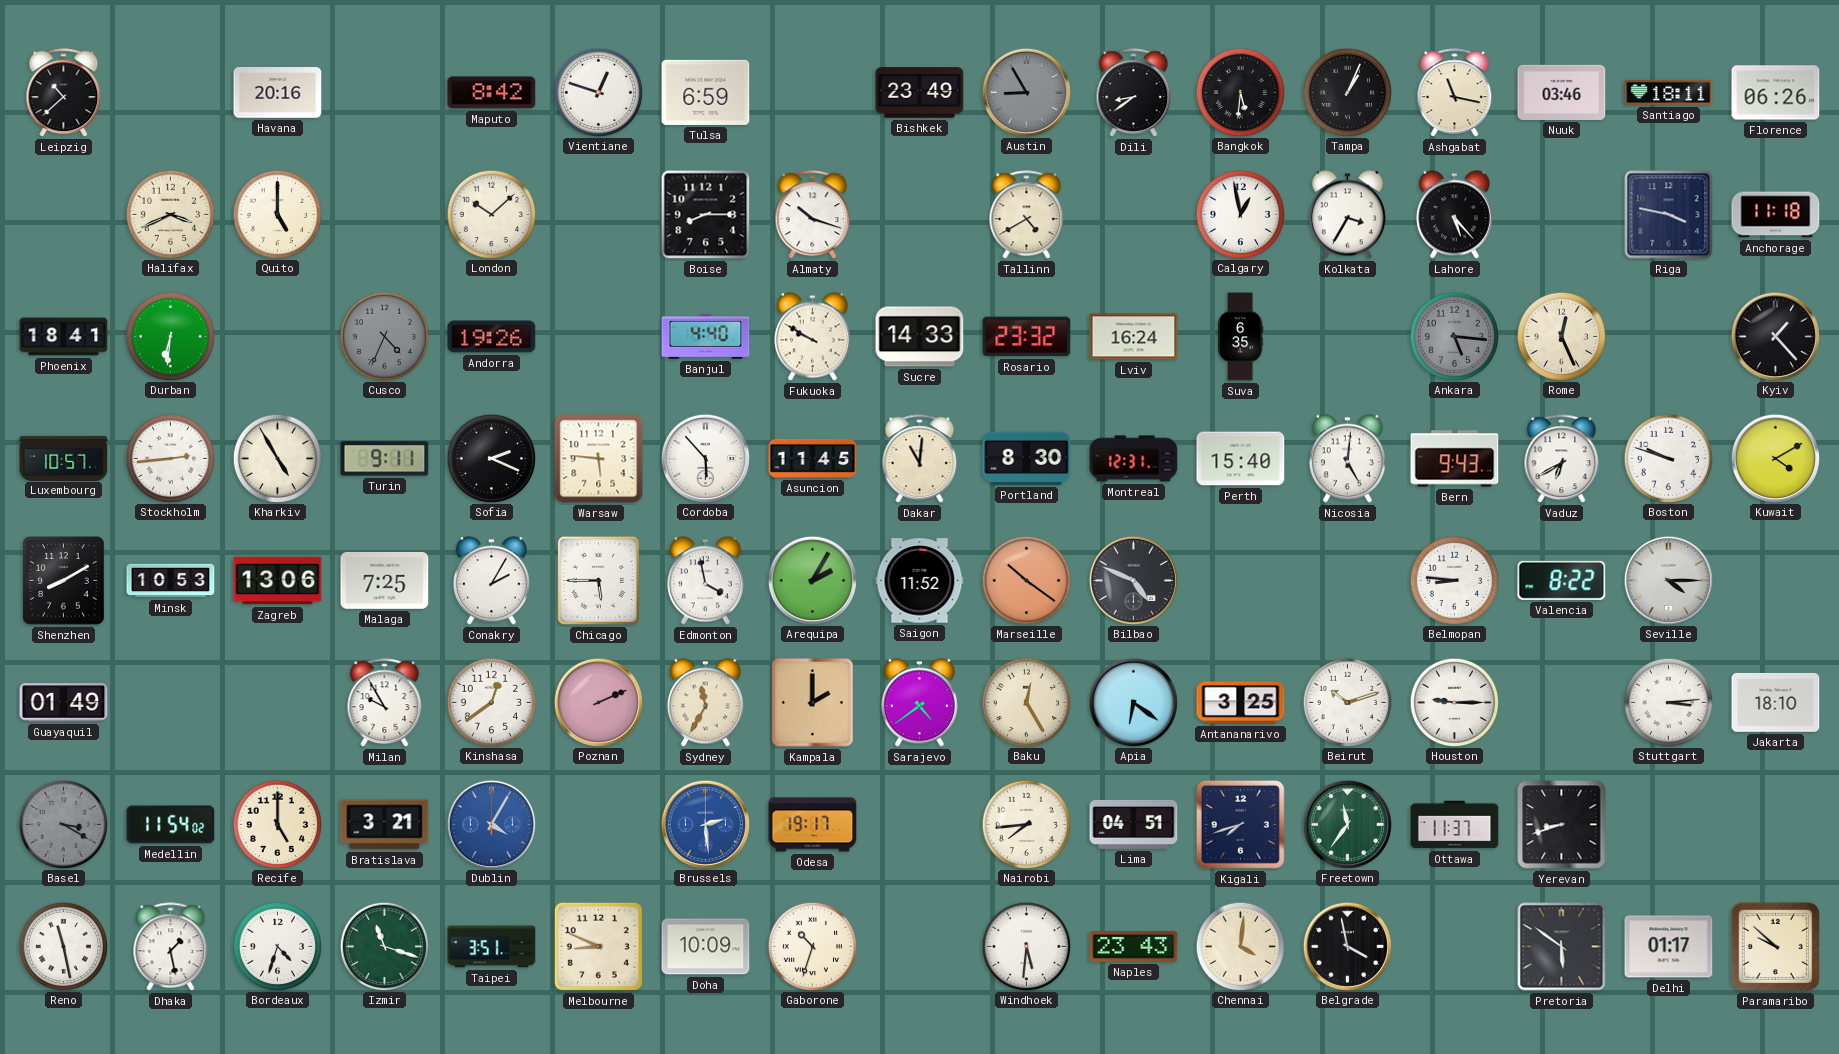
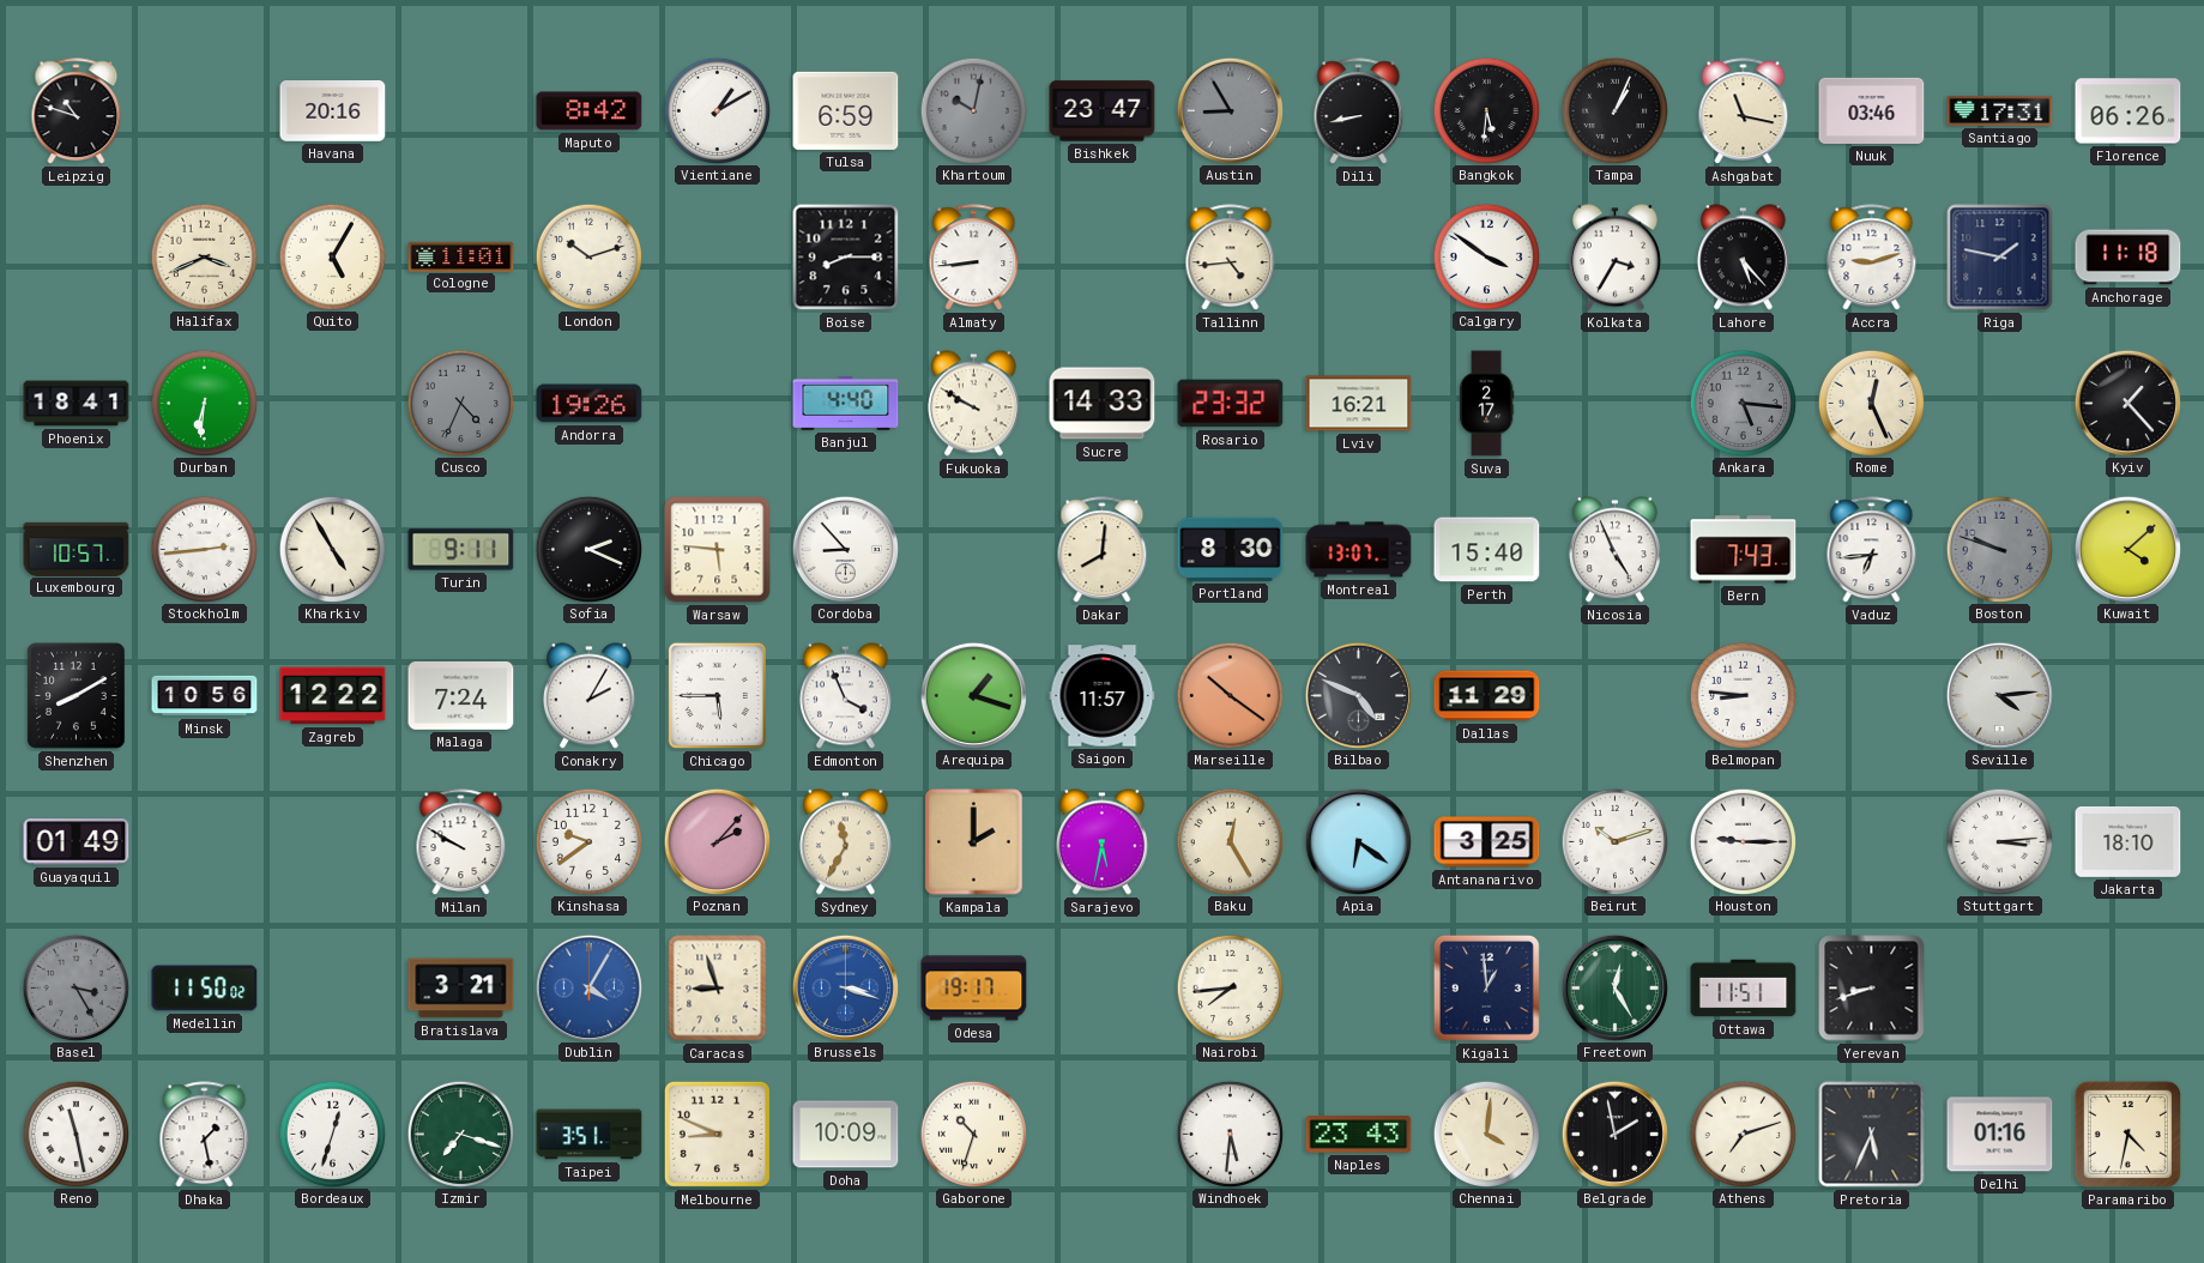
Leipzig: 10:38 -> 10:48 (77, 111)
Vientiane: 12:48 -> 1:10 (717, 110)
Khartoum: none -> 10:02 (973, 110)
Bishkek: 23:49 -> 23:47 (1103, 111)
Dili: 8:39 -> 8:43 (1359, 111)
Santiago: 18:11 -> 17:31 (2000, 110)
Quito: 5:00 -> 5:05 (332, 256)
Cologne: none -> 11:01 (461, 256)
London: 10:08 -> 10:12 (588, 256)
Almaty: 10:18 -> 8:44 (974, 258)
Tallinn: 4:40 -> 4:44 (1231, 258)
Calgary: 12:58 -> 3:51 (1486, 256)
Accra: none -> 9:12 (1872, 258)
Riga: 3:47 -> 1:47 (2000, 258)
Lviv: 16:24 -> 16:21 (1359, 404)
Suva: 6:35 -> 2:17 (1486, 404)
Cordoba: 5:53 -> 8:53 (845, 549)
Asuncion: 11:45 -> none (813, 458)
Dakar: 11:01 -> 8:01 (1103, 550)
Montreal: 12:31 -> 13:07 (1359, 550)
Nicosia: 5:01 -> 4:56 (1614, 550)
Bern: 9:43 -> 7:43 (1744, 550)
Vaduz: 6:40 -> 6:44 (1872, 550)
Boston dial: white -> grey (1999, 549)
Kuwait: 4:10 -> 4:08 (2127, 549)
Minsk: 10:53 -> 10:56 (205, 696)
Zagreb: 13:06 -> 12:22 (333, 696)
Malaga: 7:25 -> 7:24 (461, 695)
Edmonton: 3:58 -> 3:56 (845, 696)
Arequipa: 2:05 -> 1:18 (973, 695)
Saigon: 11:52 -> 11:57 (1103, 696)
Dallas: none -> 11:29 (1487, 696)
Valencia: 8:22 -> none (1562, 580)
Seville: 4:15 -> 4:14 (1999, 695)
Milan: 9:55 -> 9:50 (461, 842)
Kinshasa: 12:39 -> 9:39 (588, 841)
Poznan: 2:11 -> 2:07 (717, 841)
Sarajevo: 4:39 -> 5:32 (1101, 842)
Basel: 3:20 -> 3:25 (76, 987)
Medellin: 11:54 -> 11:50 (205, 989)
Recife: 5:00 -> none (277, 824)
Caracas: none -> 8:57 (718, 989)
Brussels: 2:29 -> 3:18 (845, 987)
Lima: 04:51 -> none (1134, 824)
Kigali: 7:42 -> 12:59 (1486, 987)
Freetown: 11:36 -> 12:25 (1614, 987)
Ottawa: 11:37 -> 11:51 (1744, 989)
Bordeaux: 4:33 -> 12:33 (332, 1134)
Izmir: 11:18 -> 7:18 (460, 1134)
Belgrade: 3:58 -> 1:58 (1614, 1134)
Athens: none -> 7:12 (1743, 1134)
Pretoria: 5:51 -> 5:34 (1872, 1135)
Delhi: 01:17 -> 01:16 (2000, 1135)
Paramaribo: 9:52 -> 4:32 (2127, 1134)
